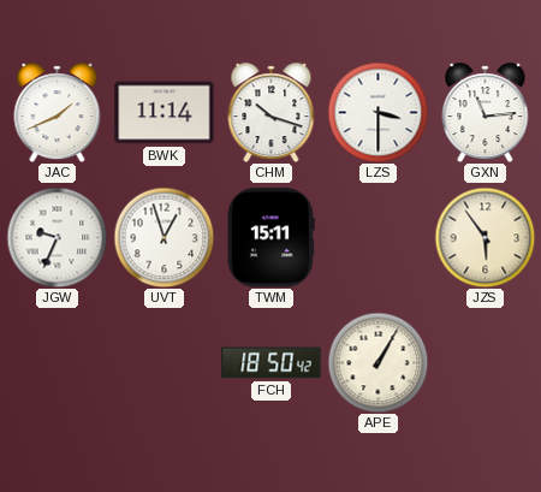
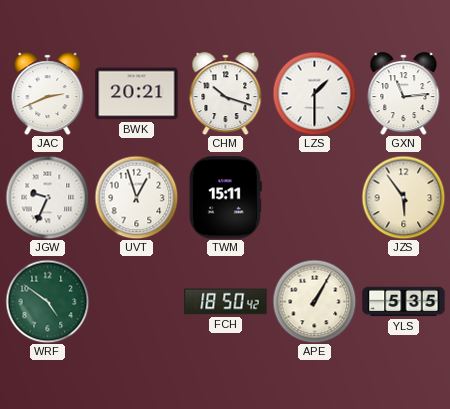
JAC: 1:41 -> 2:41 (48, 94)
BWK: 11:14 -> 20:21 (137, 94)
LZS: 3:30 -> 1:30 (314, 93)
WRF: none -> 4:51 (47, 301)
YLS: none -> 5:35 (404, 302)
